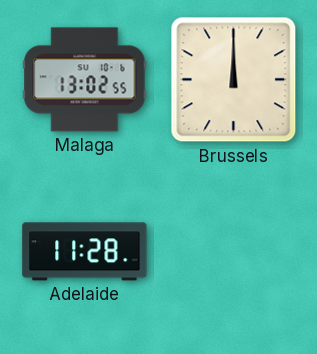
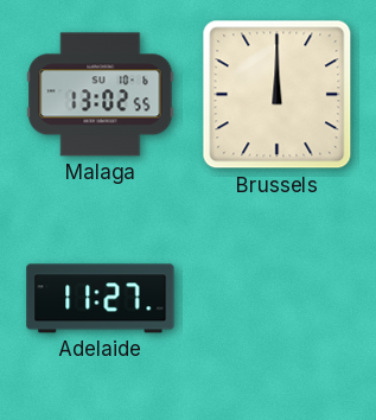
Adelaide: 11:28 -> 11:27 (101, 299)
